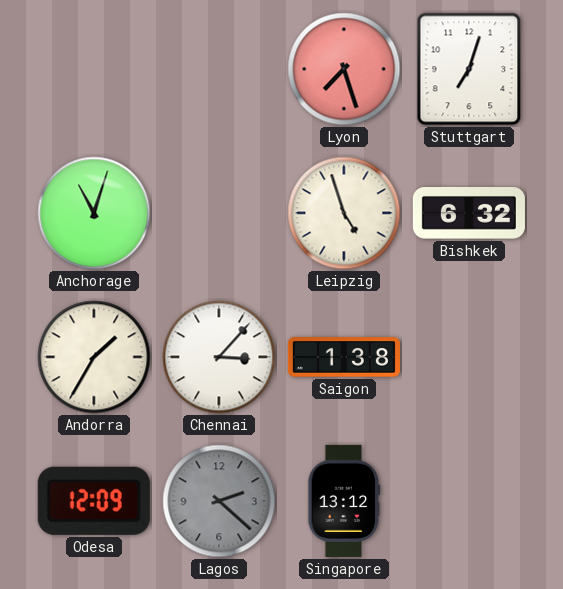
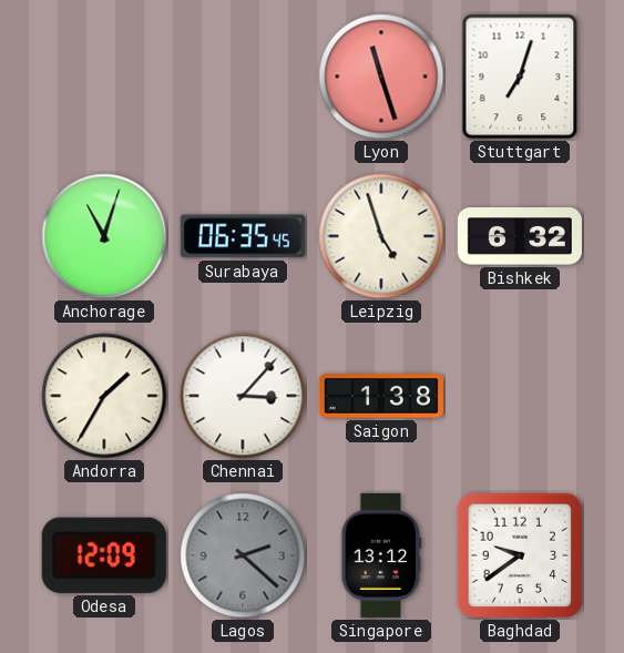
Lyon: 7:27 -> 11:27 (381, 76)
Surabaya: none -> 06:35 (243, 236)
Baghdad: none -> 9:39 (520, 555)
